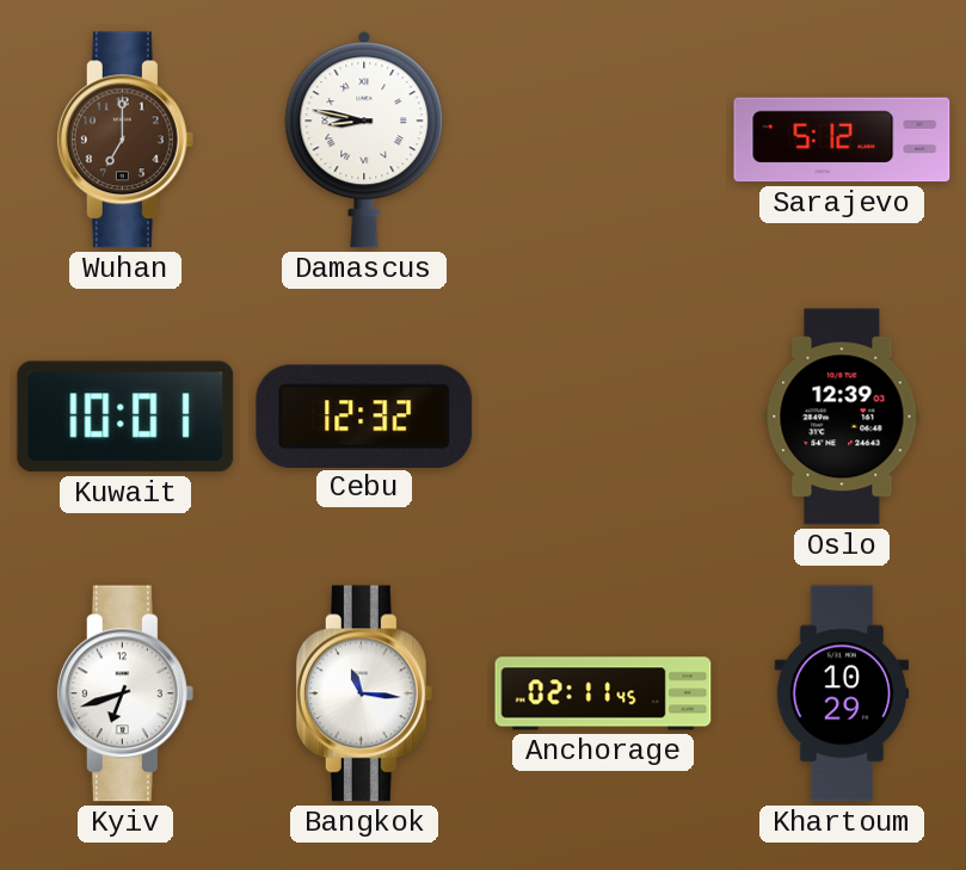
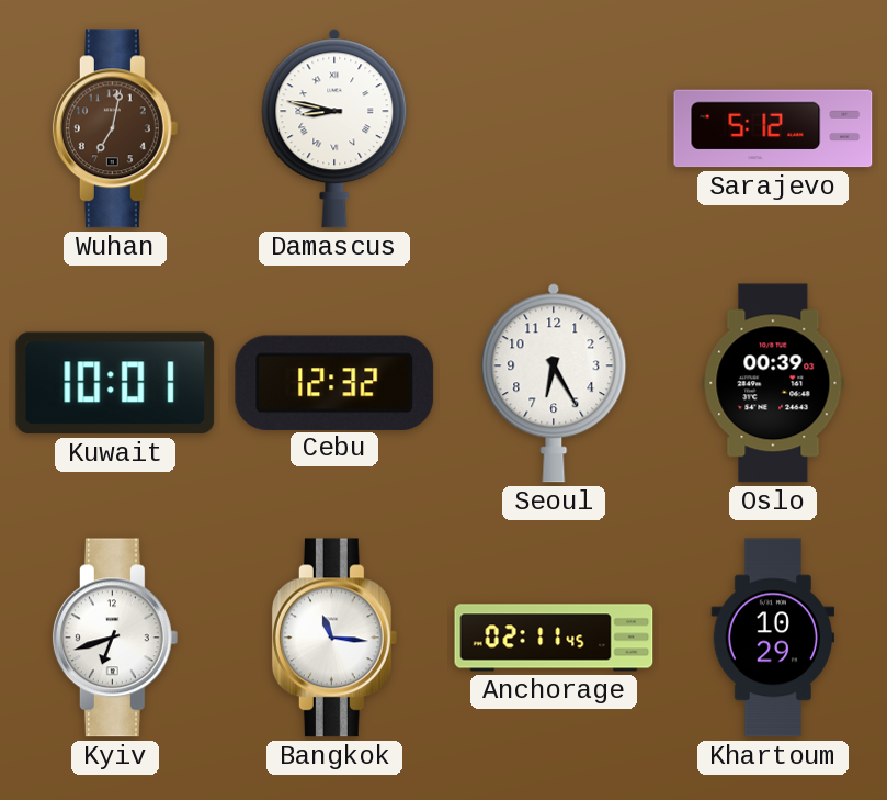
Wuhan: 7:00 -> 7:02 (115, 128)
Seoul: none -> 6:25 (554, 383)
Oslo: 12:39 -> 00:39 (773, 383)
